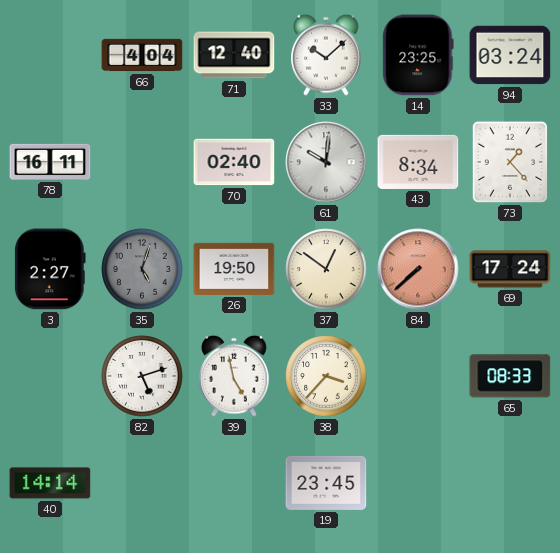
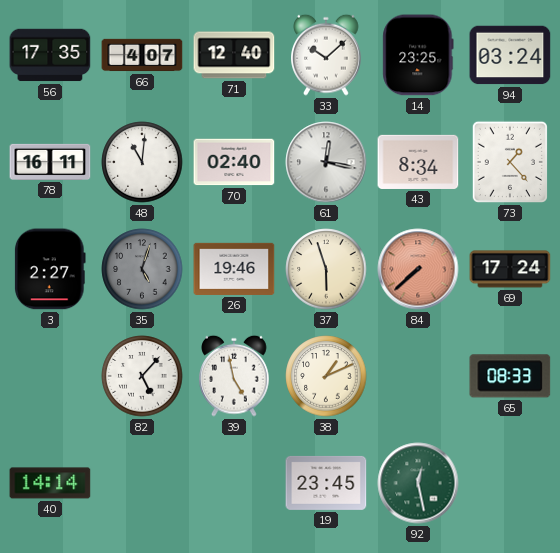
56: none -> 17:35 (50, 55)
66: 4:04 -> 4:07 (142, 55)
48: none -> 11:01 (142, 162)
61: 10:01 -> 12:17 (326, 162)
26: 19:50 -> 19:46 (234, 269)
37: 12:51 -> 5:57 (326, 269)
82: 5:12 -> 5:07 (142, 376)
38: 3:37 -> 1:11 (326, 376)
92: none -> 12:28 (418, 483)
